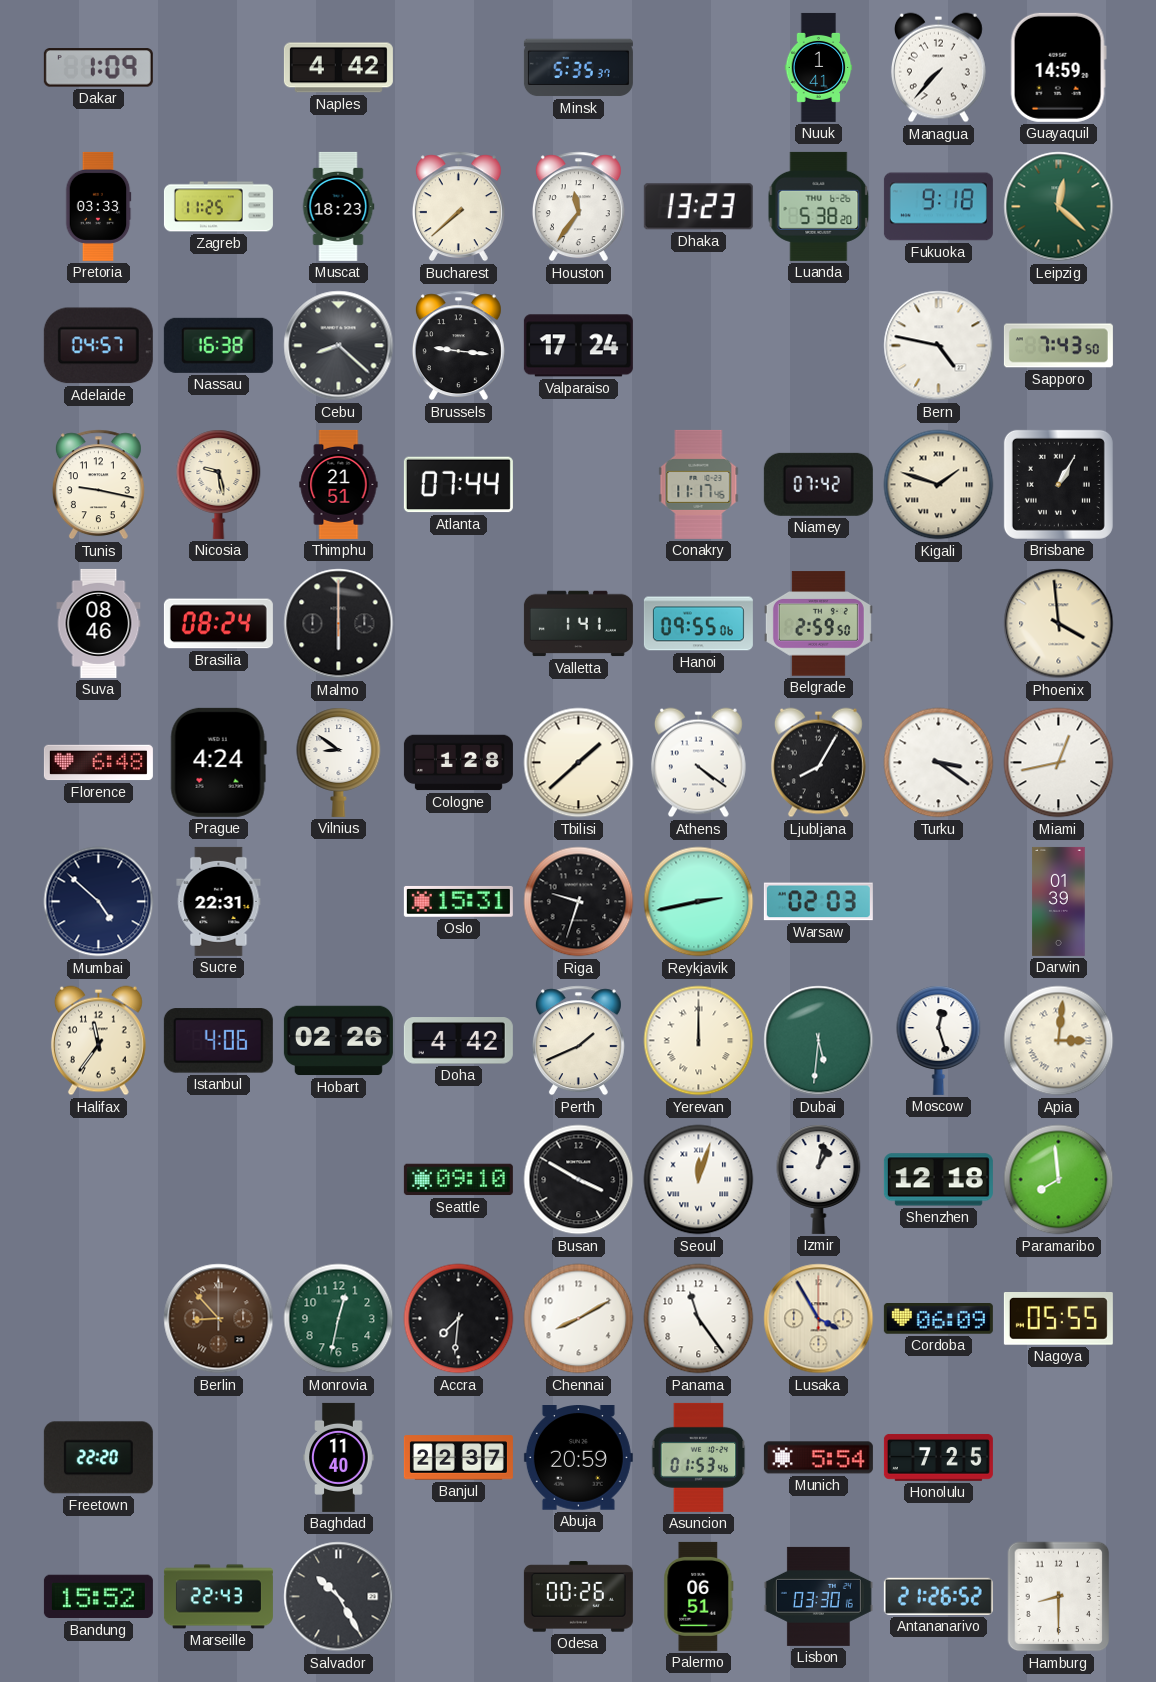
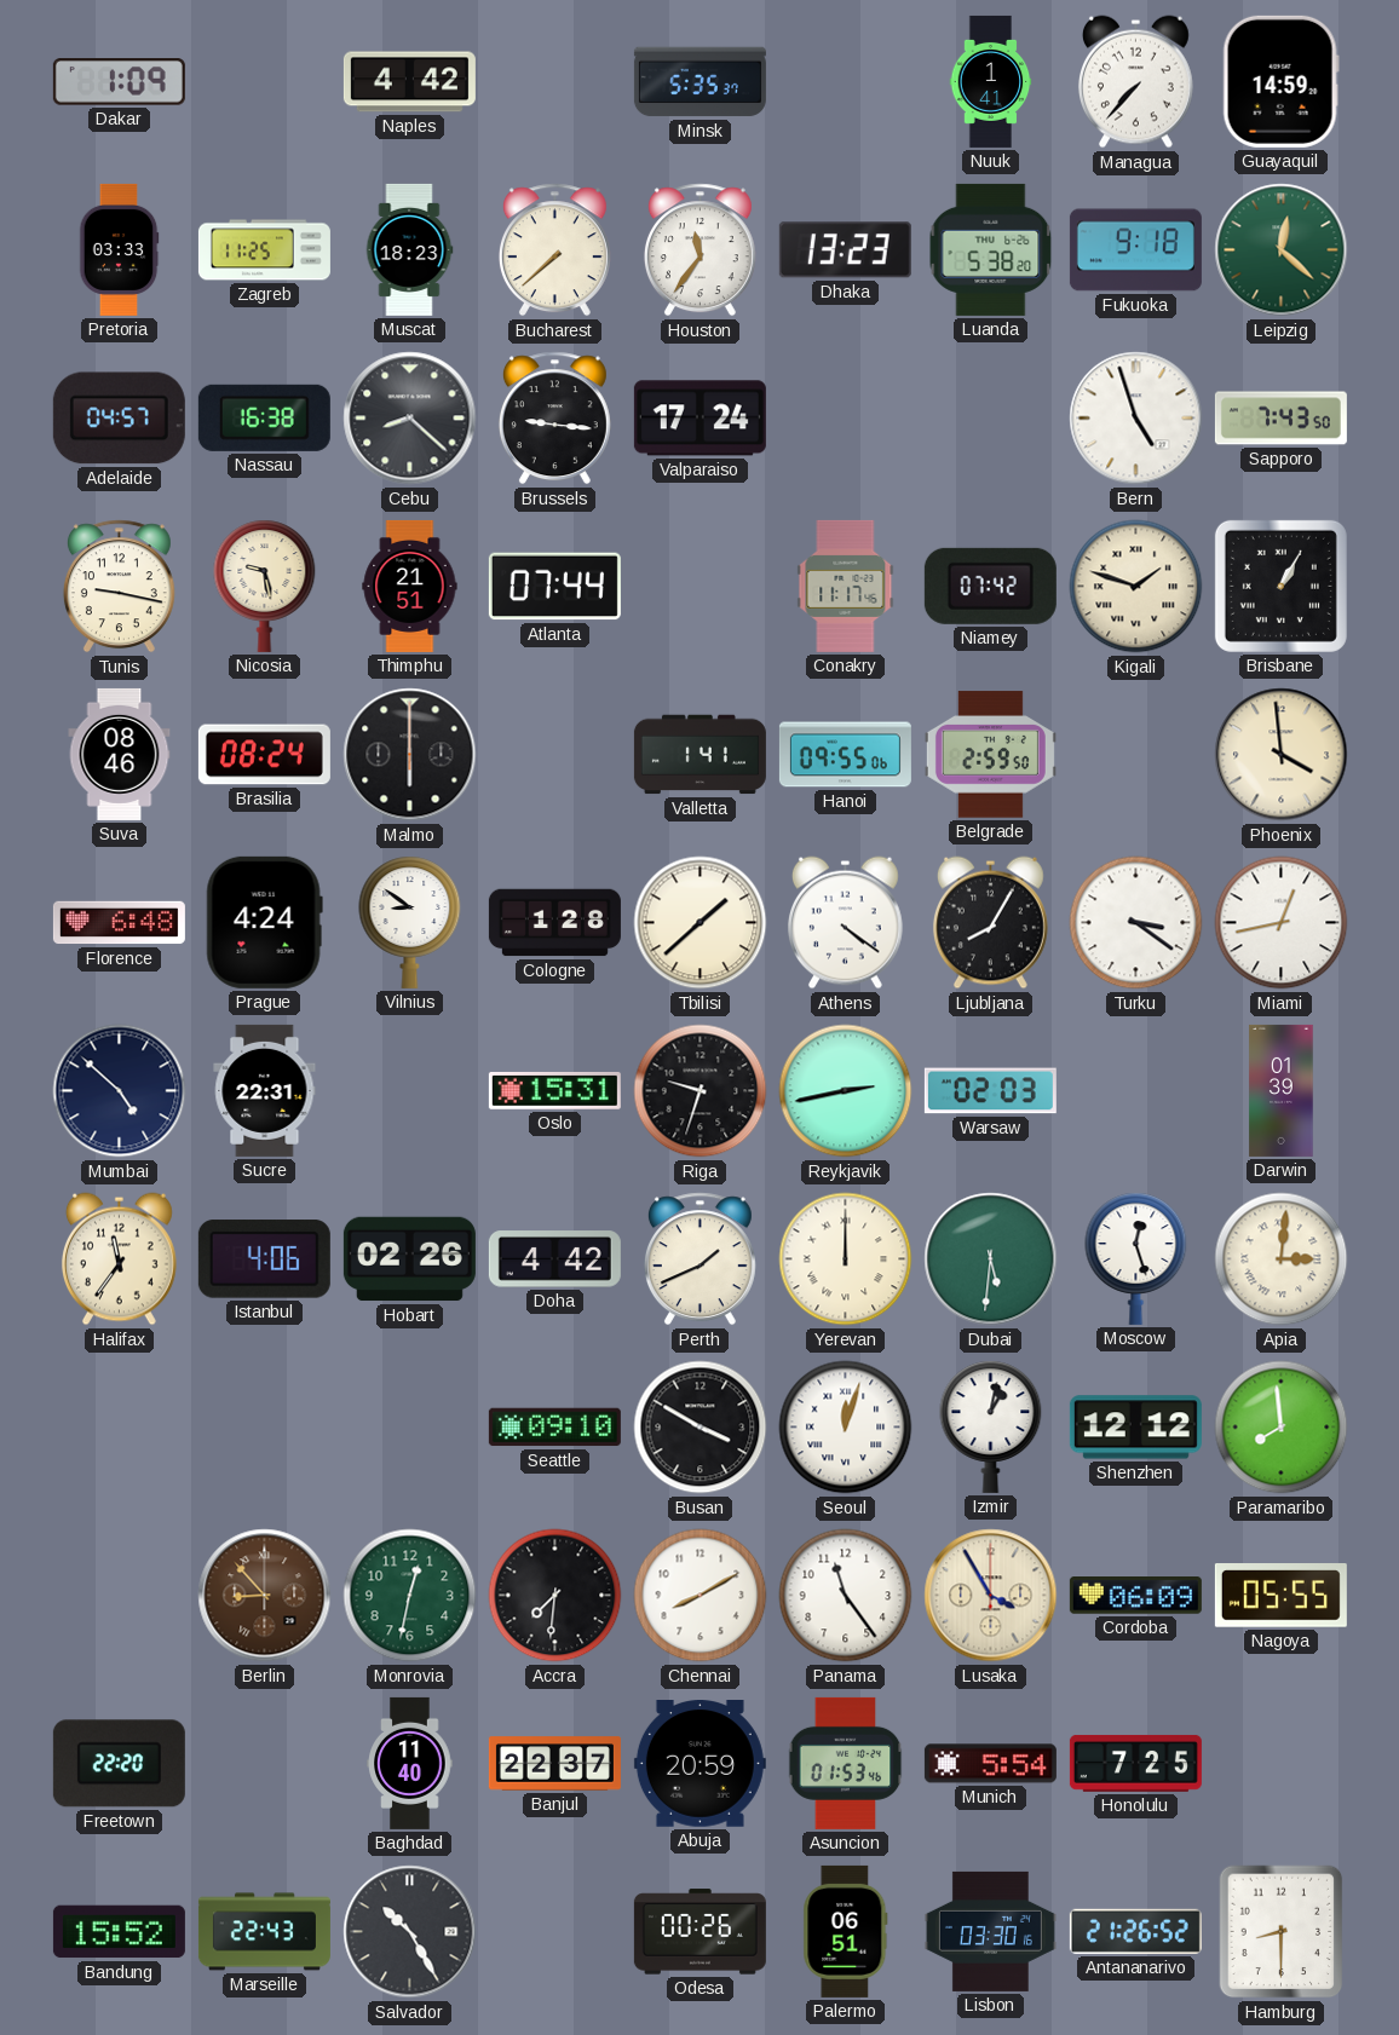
Bern: 4:47 -> 4:57 (1136, 419)
Shenzhen: 12:18 -> 12:12 (1135, 1428)
